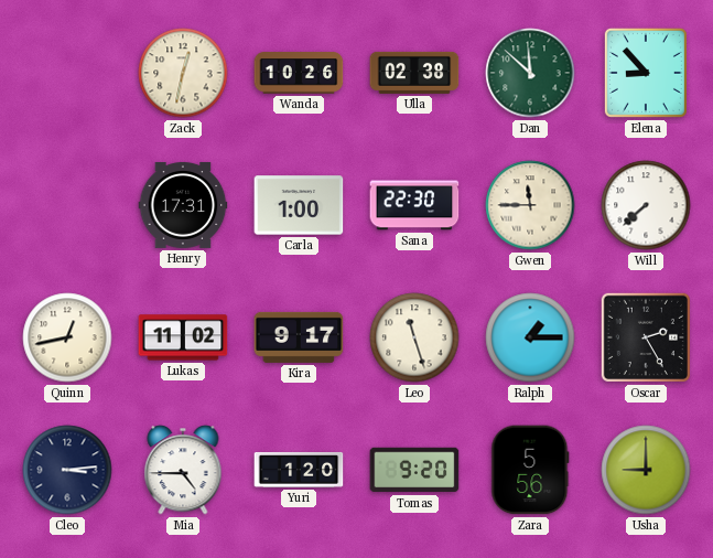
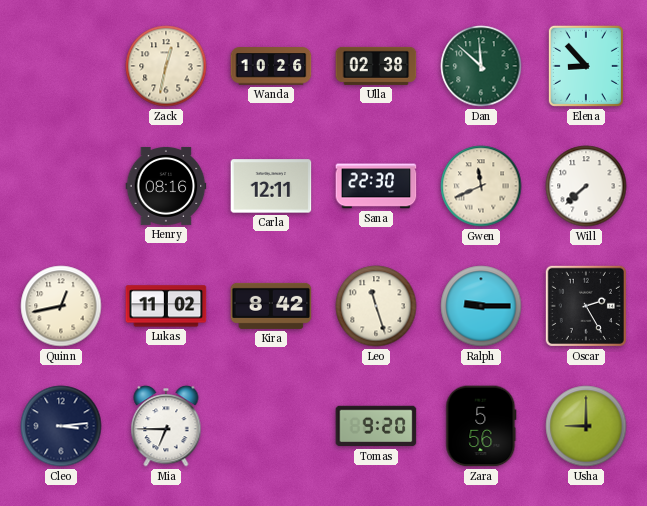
Henry: 17:31 -> 08:16 (166, 186)
Carla: 1:00 -> 12:11 (271, 186)
Gwen: 11:45 -> 11:41 (481, 186)
Kira: 9:17 -> 8:42 (271, 306)
Ralph: 1:15 -> 9:15 (481, 306)
Mia: 4:45 -> 6:45 (166, 426)
Yuri: 1:20 -> none (299, 470)
